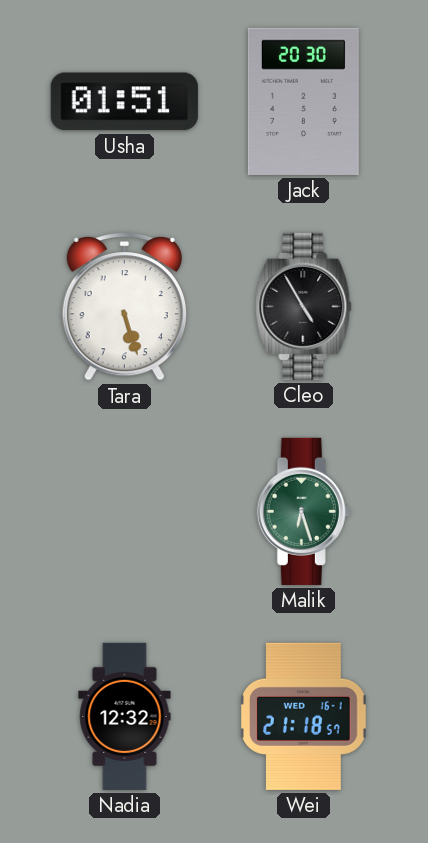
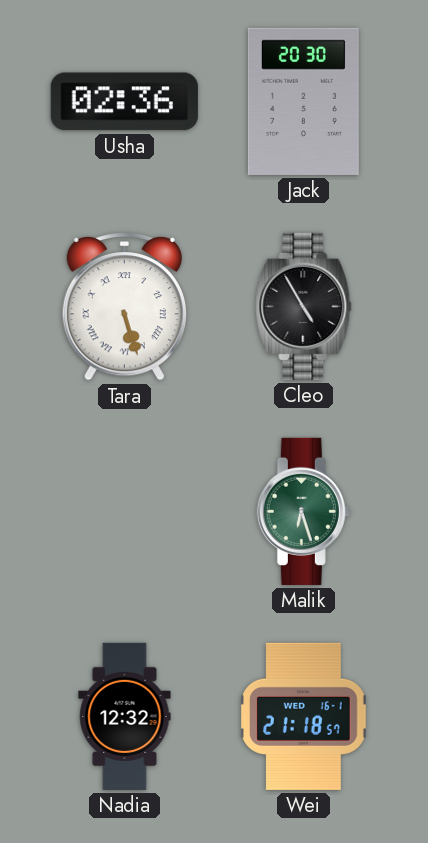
Usha: 01:51 -> 02:36 (124, 102)
Tara numerals: Arabic -> Roman (124, 306)
